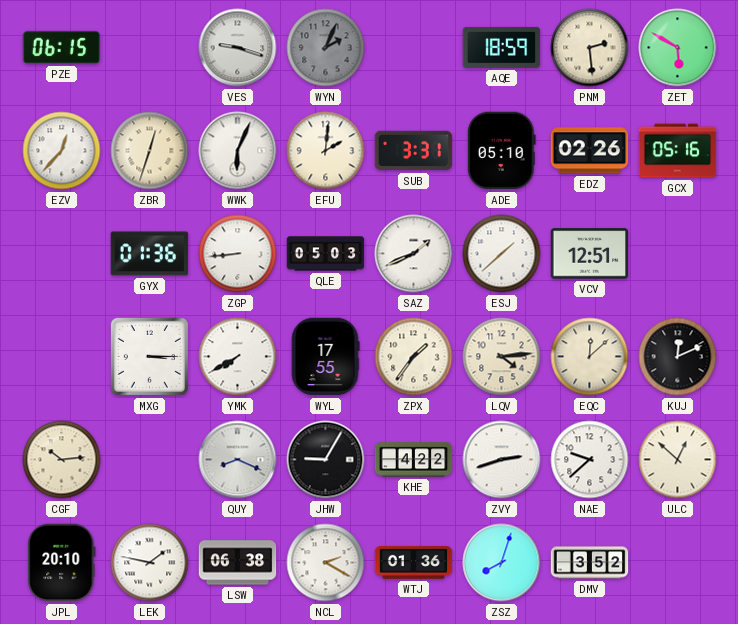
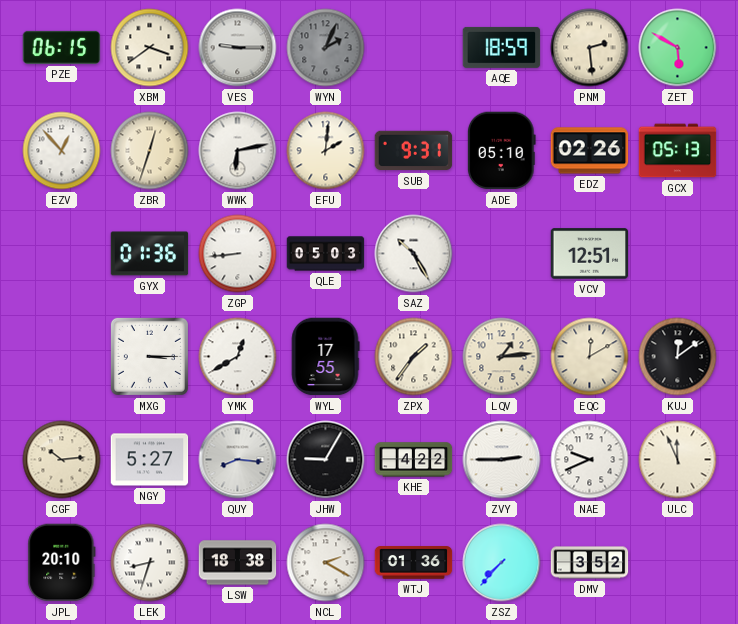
XBM: none -> 3:39 (150, 48)
VES: 9:18 -> 9:15 (238, 48)
EZV: 12:37 -> 12:53 (62, 151)
WWK: 6:04 -> 6:13 (238, 151)
SUB: 3:31 -> 9:31 (414, 151)
GCX: 05:16 -> 05:13 (678, 151)
SAZ: 1:41 -> 10:25 (414, 254)
ESJ: 1:38 -> none (502, 254)
YMK: 7:40 -> 12:40 (238, 357)
LQV: 4:14 -> 1:14 (502, 357)
EQC: 12:08 -> 12:10 (590, 357)
KUJ: 12:11 -> 12:09 (678, 357)
NGY: none -> 5:27 (150, 460)
QUY: 8:19 -> 8:16 (238, 460)
ZVY: 2:42 -> 2:45 (502, 460)
NAE: 9:38 -> 9:41 (590, 460)
ULC: 12:52 -> 11:56 (678, 460)
LEK: 1:47 -> 8:33 (150, 563)
LSW: 06:38 -> 18:38 (238, 563)
ZSZ: 8:03 -> 7:37 (502, 563)
